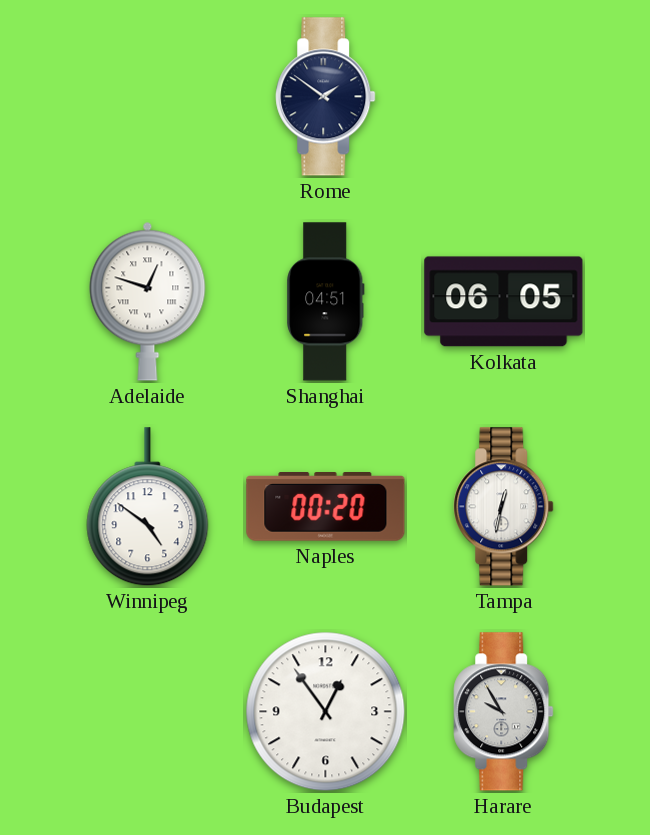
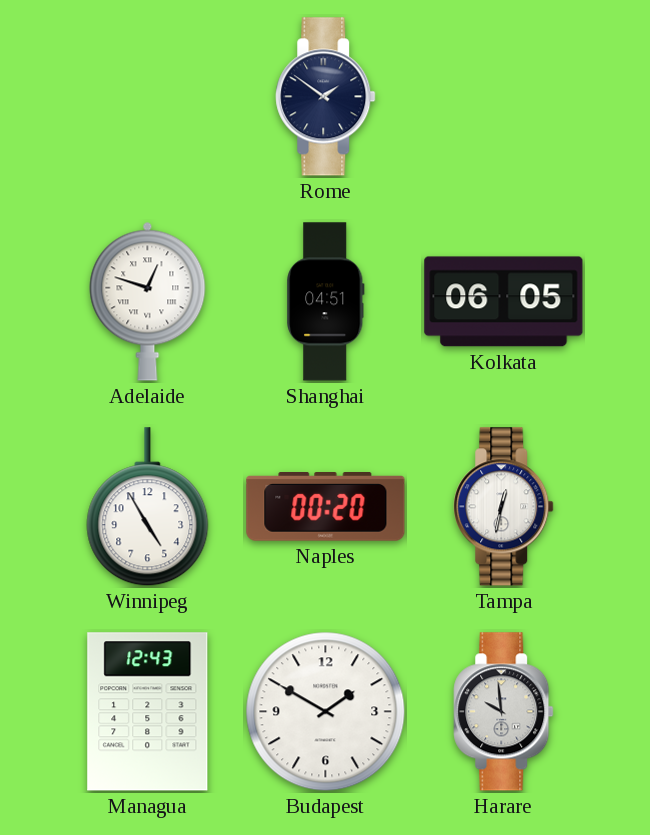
Winnipeg: 4:51 -> 4:55 (148, 507)
Managua: none -> 12:43 (148, 712)
Budapest: 12:54 -> 1:50 (326, 712)
Harare: 9:55 -> 9:59 (504, 712)
